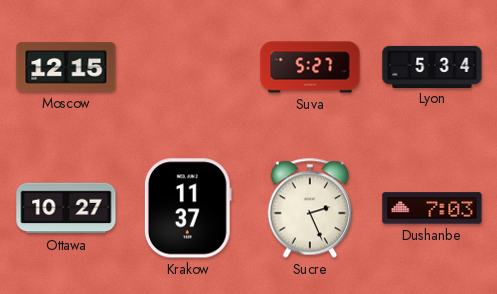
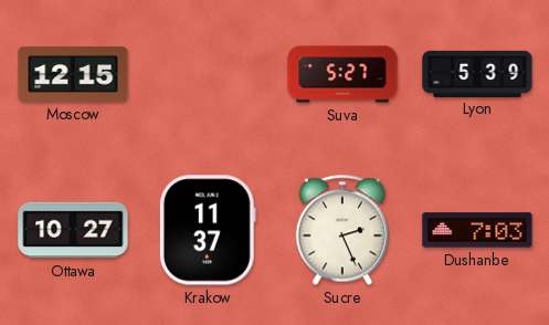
Lyon: 5:34 -> 5:39 (477, 73)
